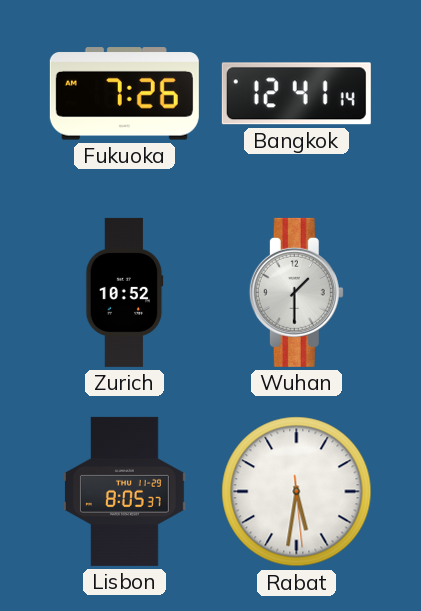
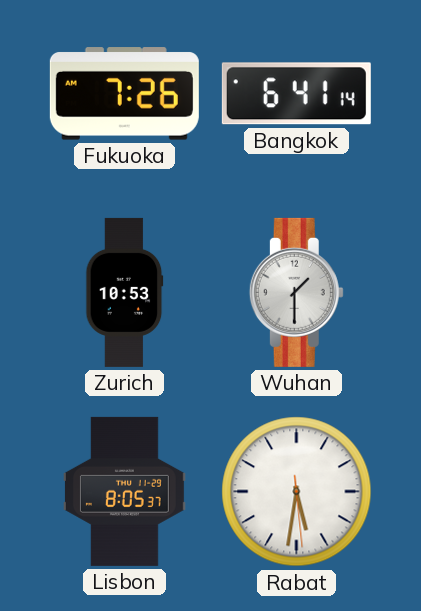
Bangkok: 12:41 -> 6:41 (296, 94)
Zurich: 10:52 -> 10:53 (125, 292)
